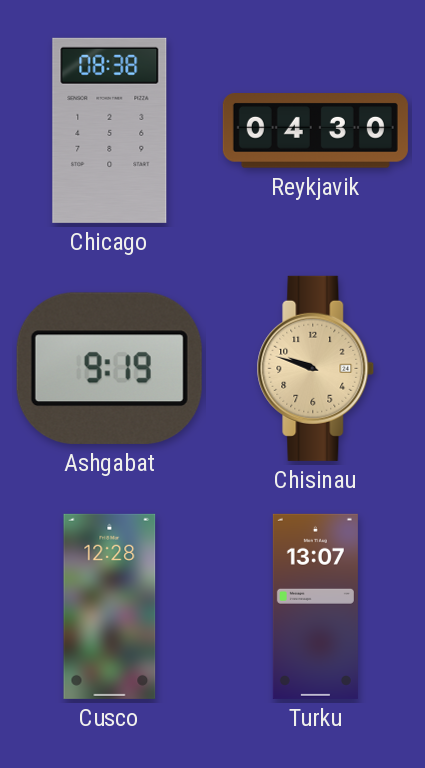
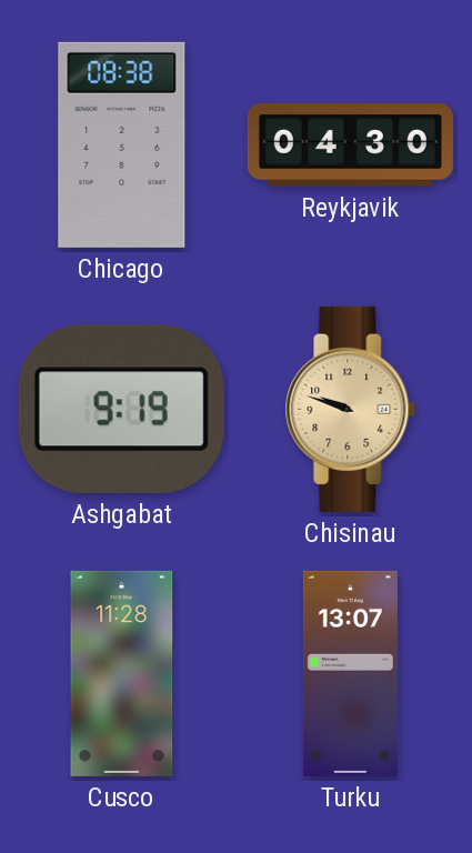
Cusco: 12:28 -> 11:28 (122, 673)
